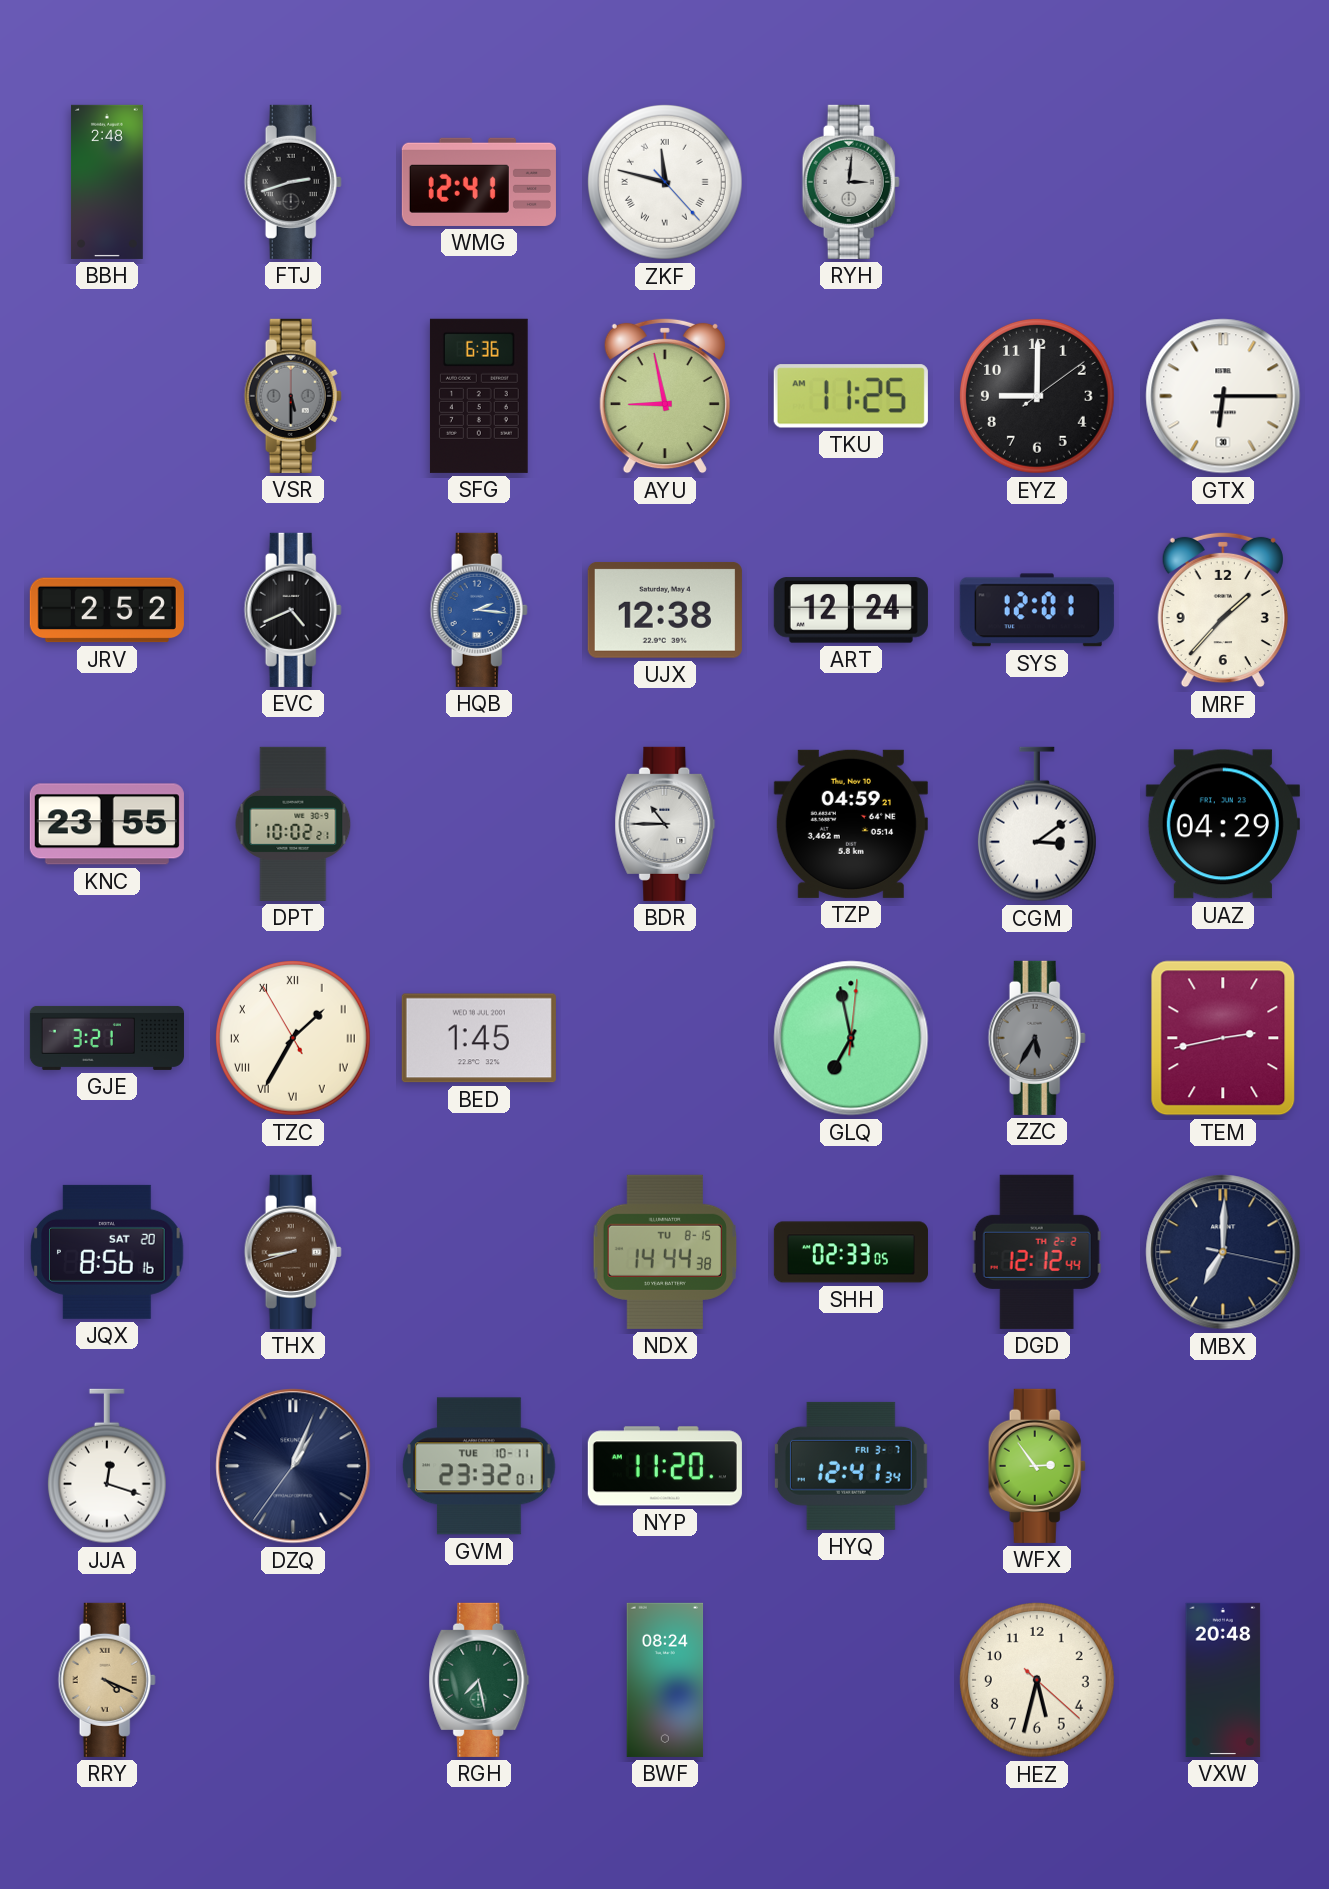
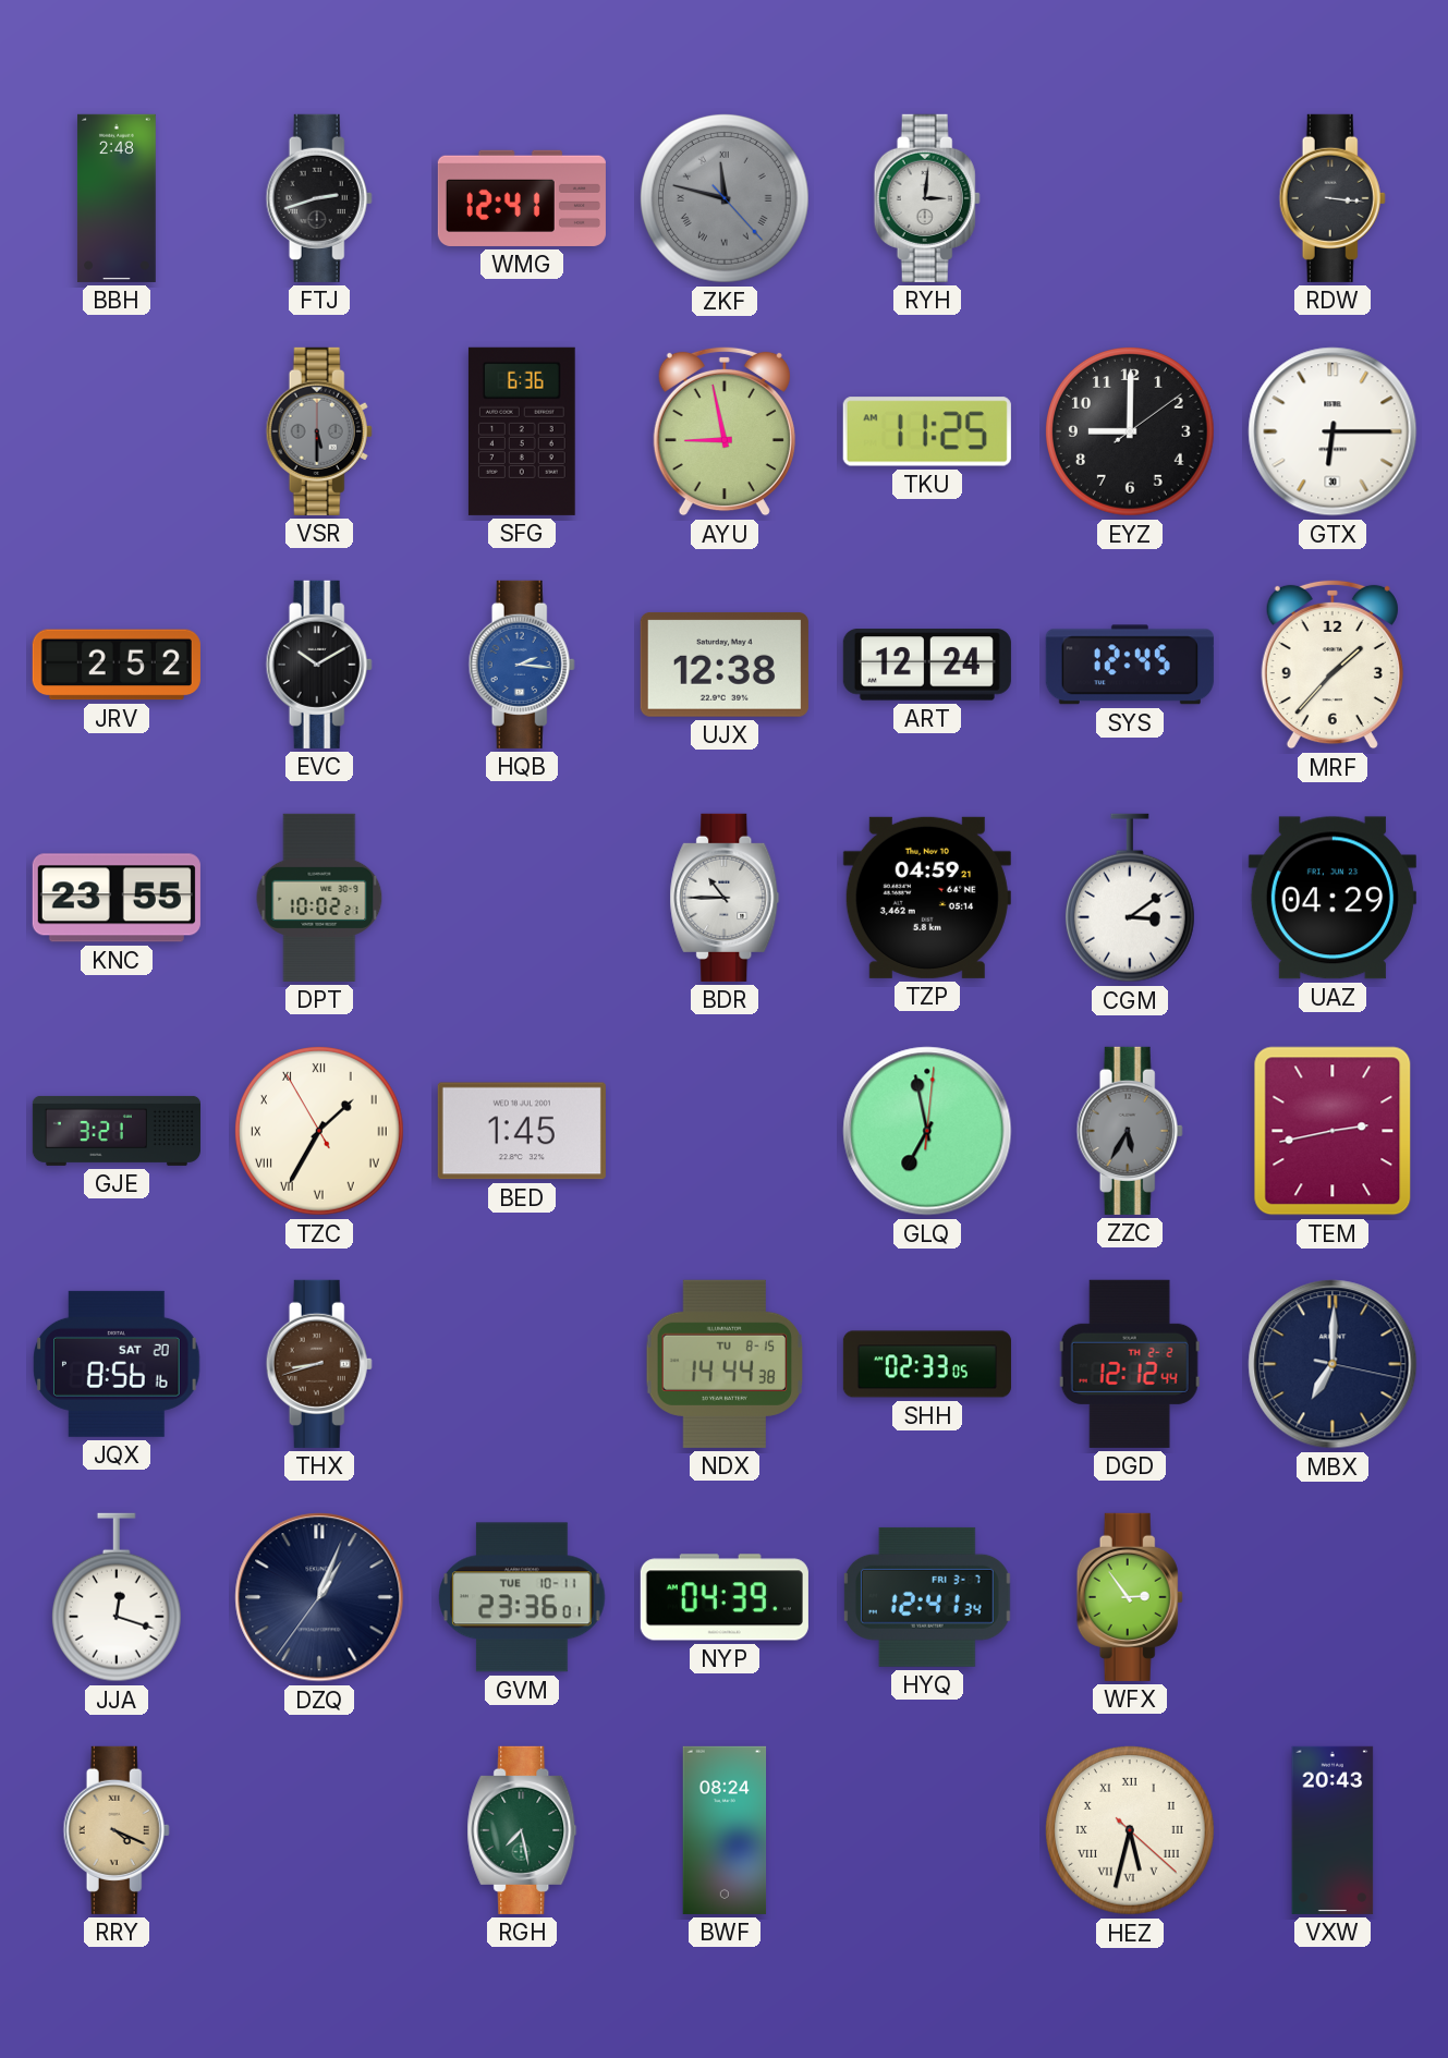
ZKF dial: white -> grey (725, 198)
RDW: none -> 3:16 (1333, 198)
EVC: 4:41 -> 10:10 (319, 665)
SYS: 12:01 -> 12:45 (1130, 665)
GVM: 23:32 -> 23:36 (522, 1597)
NYP: 11:20 -> 04:39 (725, 1597)
HEZ numerals: Arabic -> Roman (1130, 1830)
VXW: 20:48 -> 20:43 (1333, 1830)
